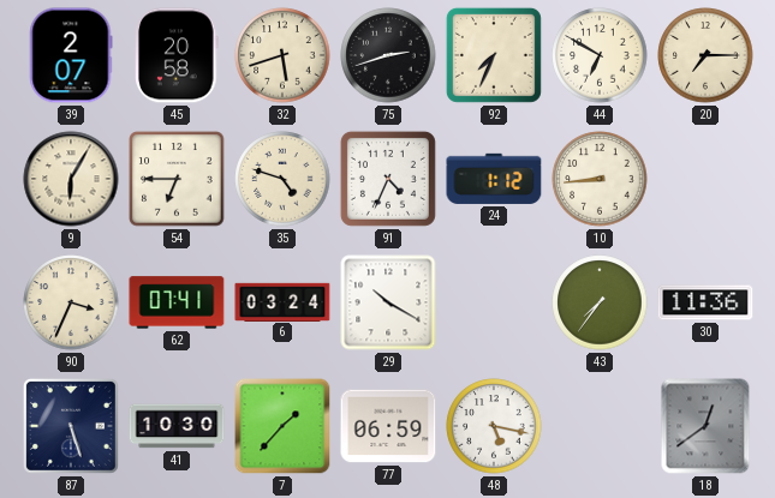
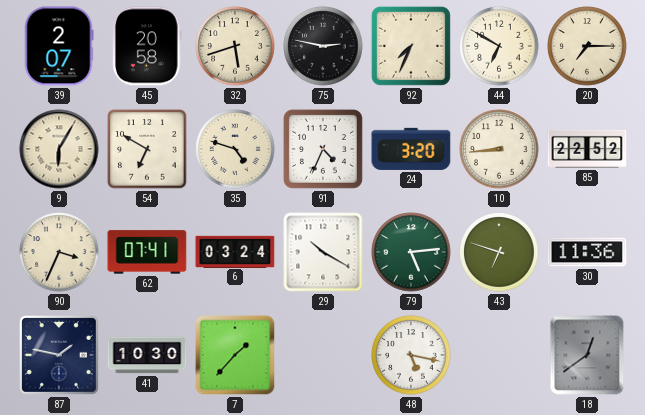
75: 2:42 -> 2:47 (323, 46)
54: 6:45 -> 6:50 (147, 149)
24: 1:12 -> 3:20 (411, 149)
85: none -> 22:52 (587, 149)
79: none -> 5:14 (411, 252)
43: 7:36 -> 6:48 (499, 252)
87: 5:27 -> 1:47 (59, 355)
77: 06:59 -> none (388, 426)
